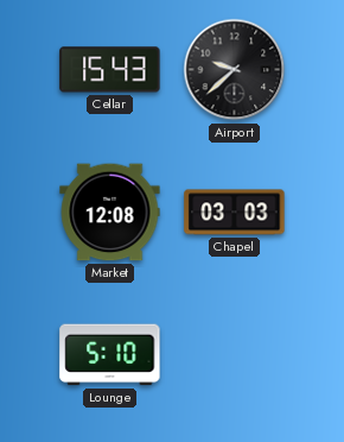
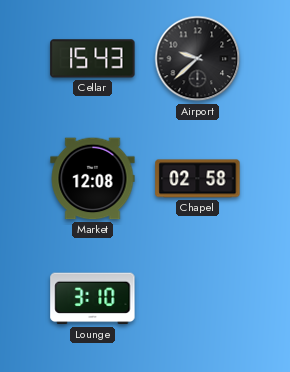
Chapel: 03:03 -> 02:58 (198, 179)
Lounge: 5:10 -> 3:10 (93, 299)
